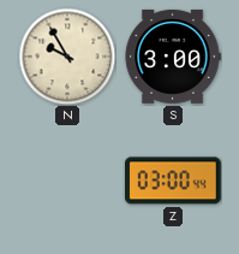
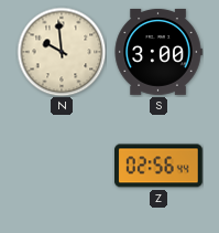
N: 9:55 -> 9:59 (62, 52)
Z: 03:00 -> 02:56 (160, 166)
